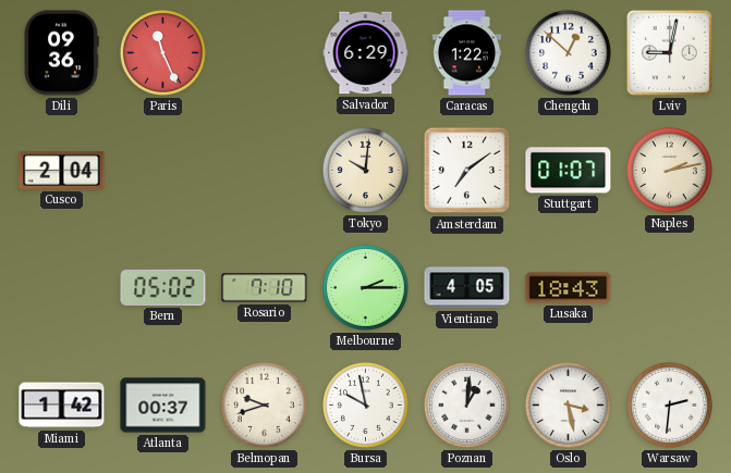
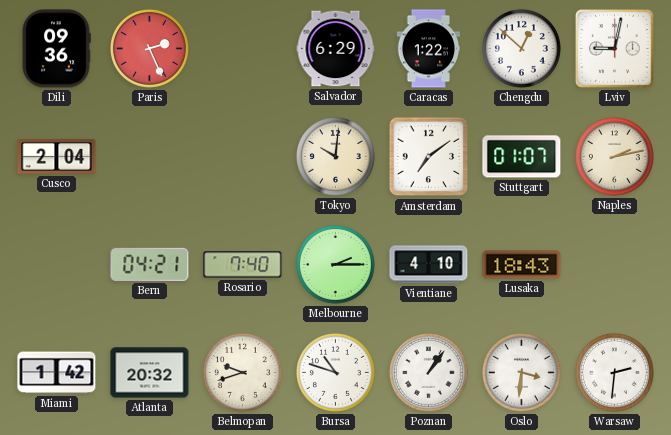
Paris: 11:26 -> 2:26 (149, 48)
Bern: 05:02 -> 04:21 (150, 264)
Rosario: 7:10 -> 7:40 (243, 265)
Vientiane: 4:05 -> 4:10 (429, 265)
Atlanta: 00:37 -> 20:32 (150, 373)
Bursa: 9:58 -> 10:48 (335, 372)
Poznan: 1:01 -> 1:06 (428, 372)
Oslo: 3:28 -> 3:31 (521, 372)
